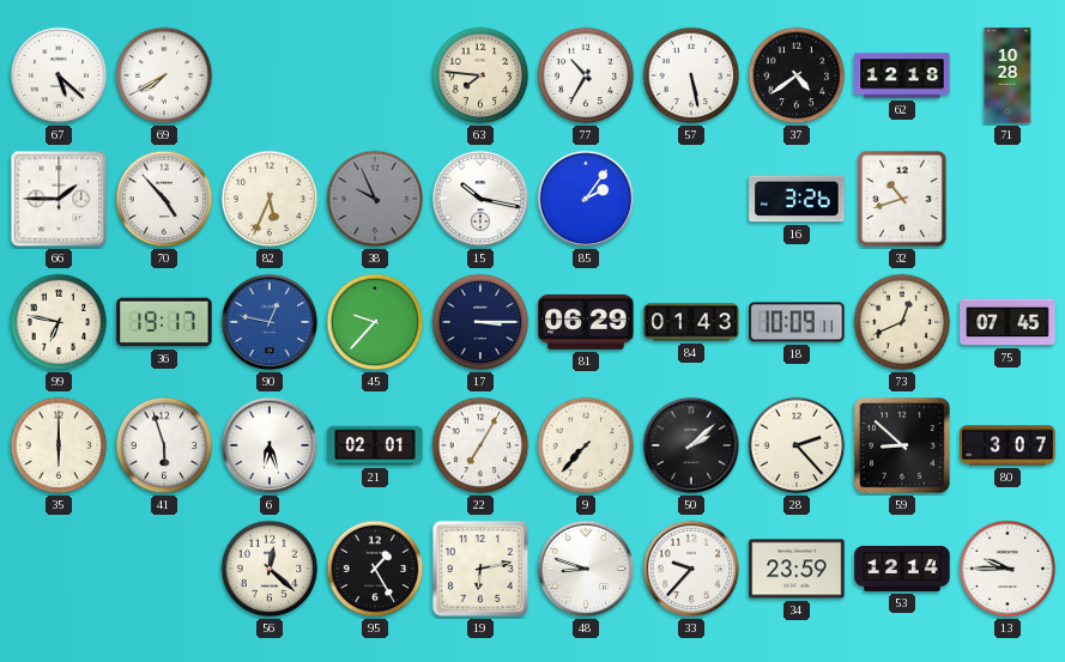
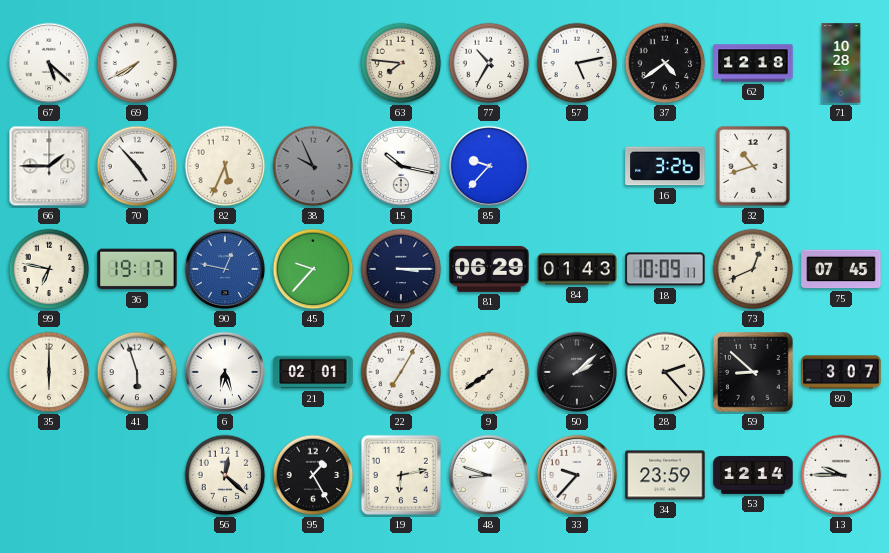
57: 5:28 -> 5:13 (577, 63)
85: 2:06 -> 9:37 (489, 166)
9: 7:37 -> 7:39 (489, 372)
